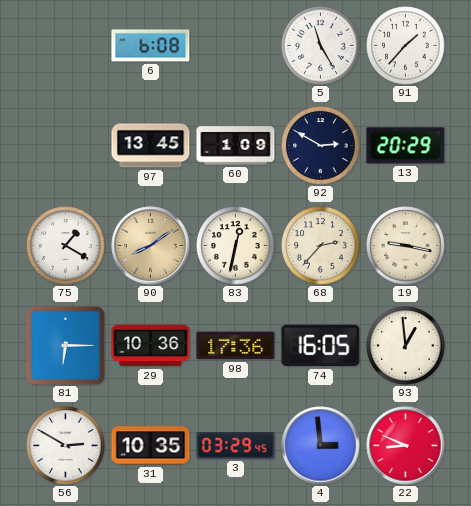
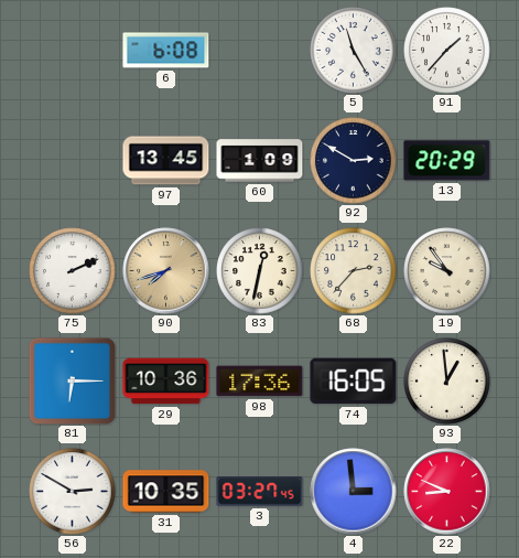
75: 1:20 -> 2:11 (73, 271)
90: 8:09 -> 7:42 (166, 271)
19: 9:17 -> 9:54 (447, 271)
3: 03:29 -> 03:27 (260, 492)
